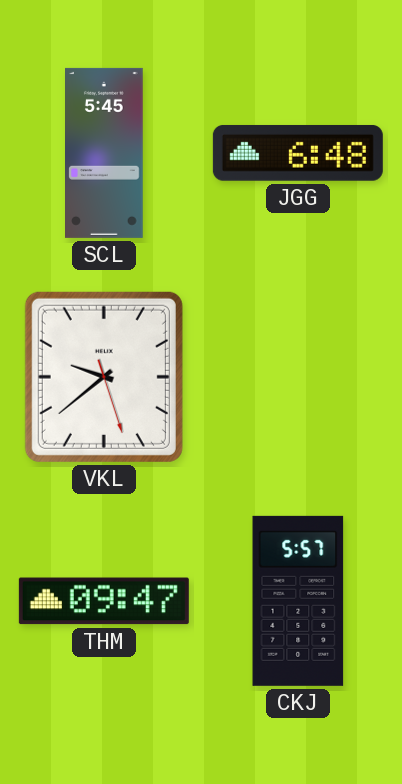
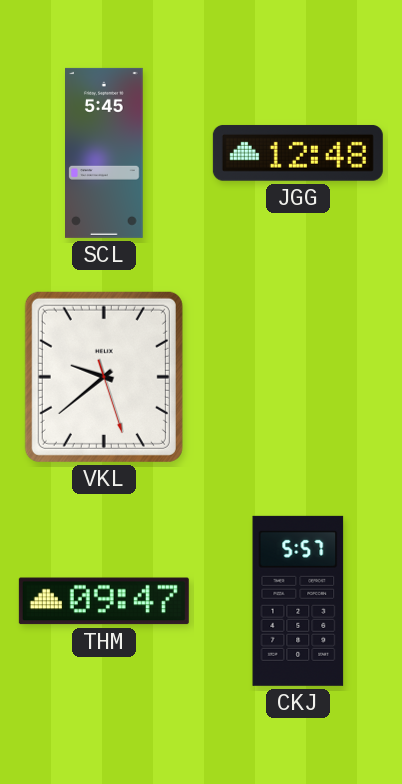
JGG: 6:48 -> 12:48 (298, 153)
